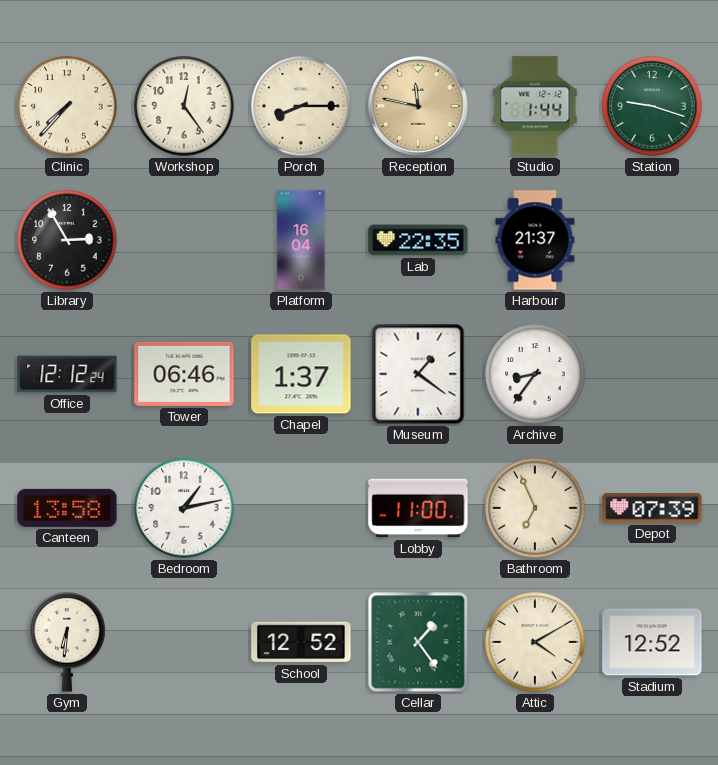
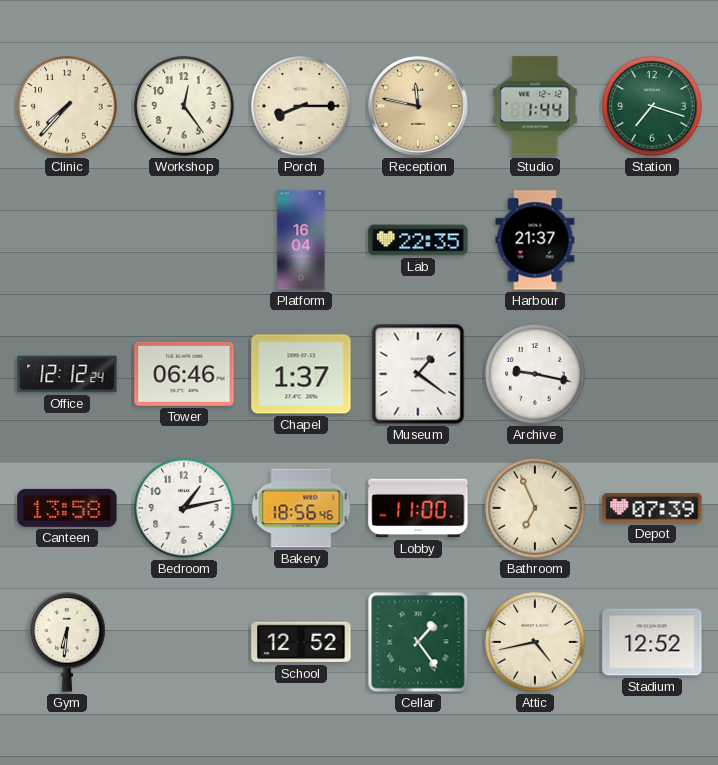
Station: 9:18 -> 7:18 (652, 106)
Library: 2:55 -> none (67, 240)
Archive: 8:36 -> 9:17 (535, 374)
Bakery: none -> 18:56 (301, 508)
Attic: 4:10 -> 4:43 (535, 642)
